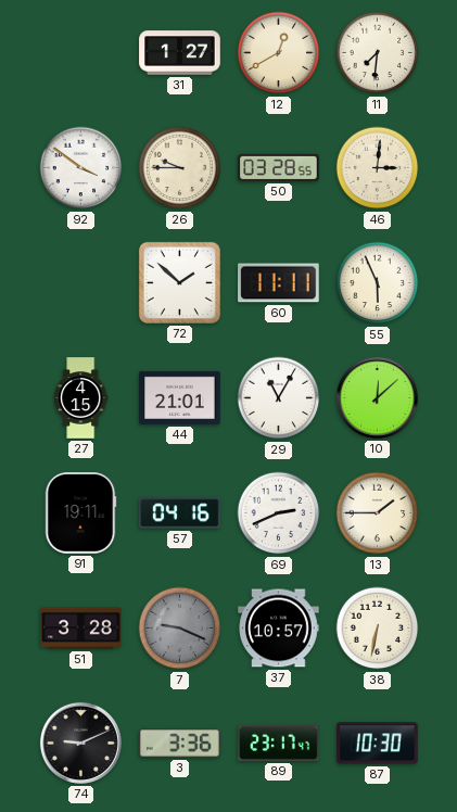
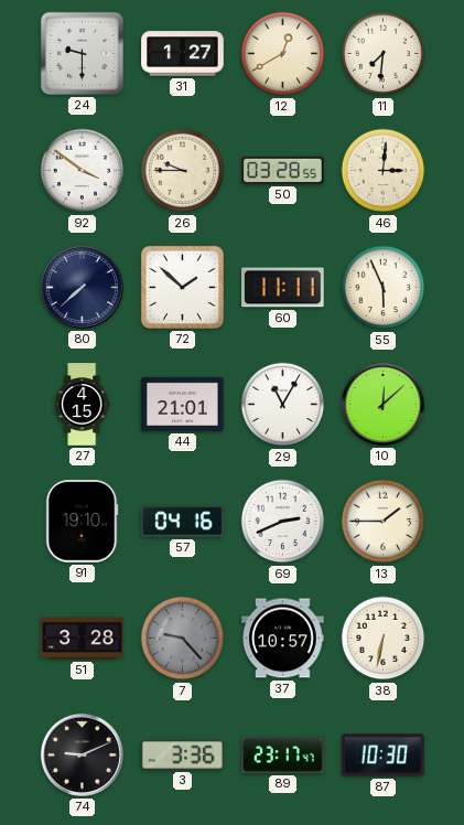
24: none -> 9:30 (82, 53)
80: none -> 7:38 (82, 287)
91: 19:11 -> 19:10 (82, 522)
7: 9:19 -> 9:23 (183, 639)
